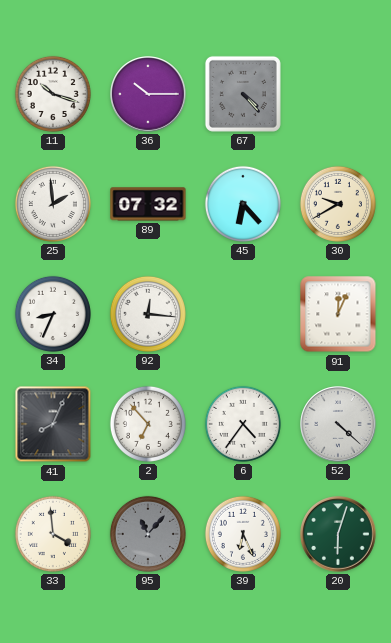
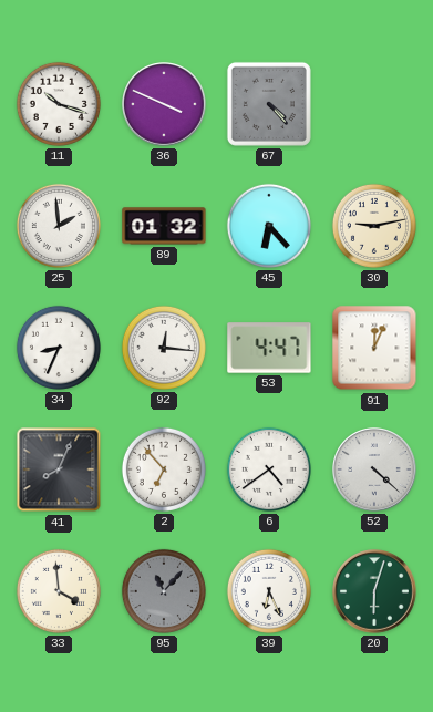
36: 10:15 -> 3:49 (164, 104)
89: 07:32 -> 01:32 (164, 226)
30: 9:40 -> 9:13 (374, 226)
53: none -> 4:47 (269, 348)
6: 4:36 -> 4:39 (269, 469)
